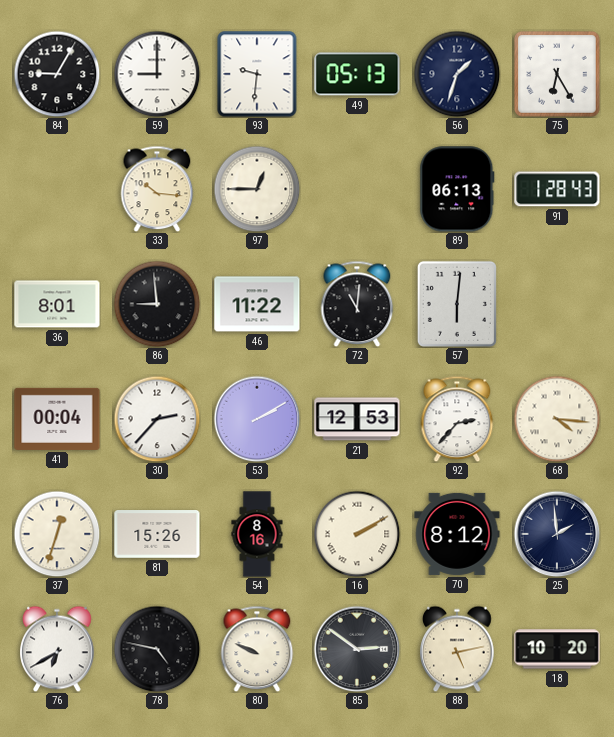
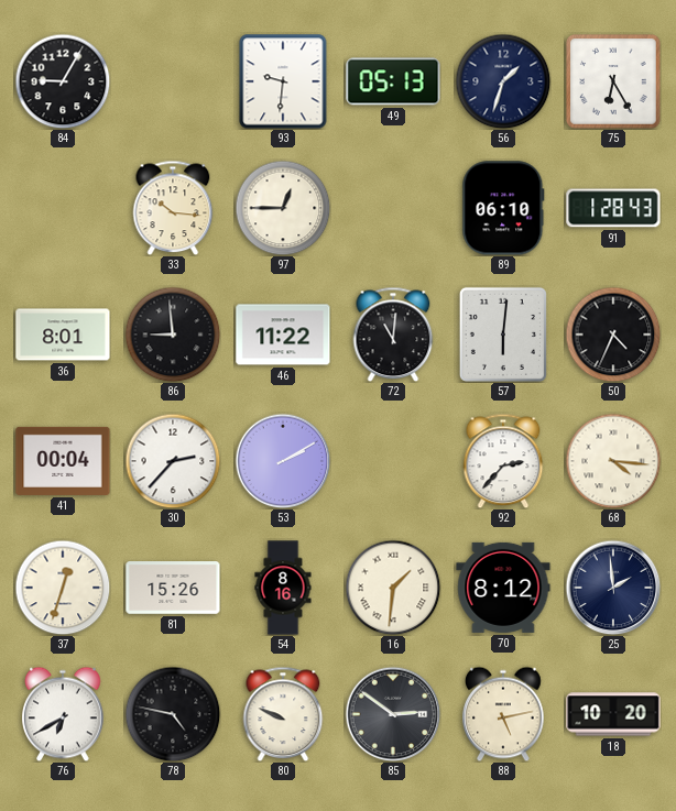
59: 9:00 -> none (157, 74)
89: 06:13 -> 06:10 (503, 208)
50: none -> 4:34 (613, 335)
21: 12:53 -> none (357, 419)
16: 2:10 -> 1:31 (393, 588)
